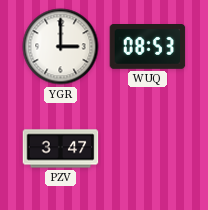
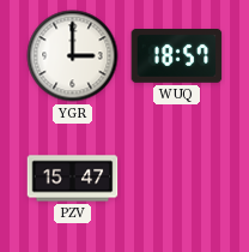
WUQ: 08:53 -> 18:57 (177, 56)
PZV: 3:47 -> 15:47 (73, 179)
